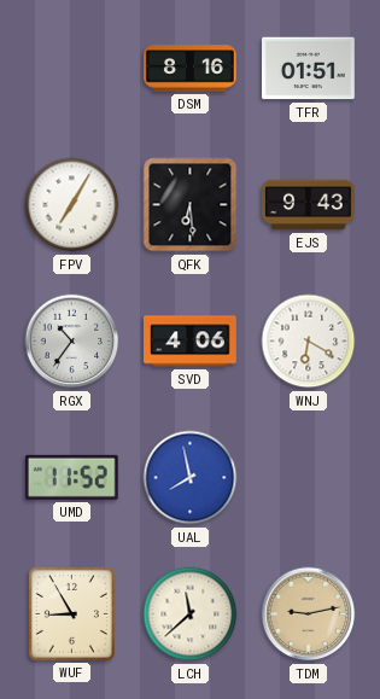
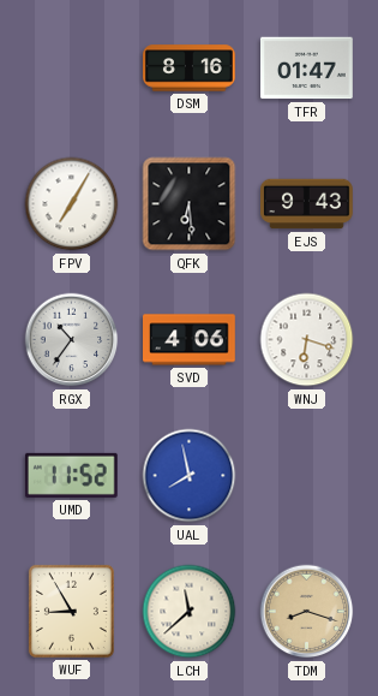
TFR: 01:51 -> 01:47 (307, 69)
WNJ: 6:20 -> 6:18 (307, 340)
TDM: 9:13 -> 8:18 (307, 612)
